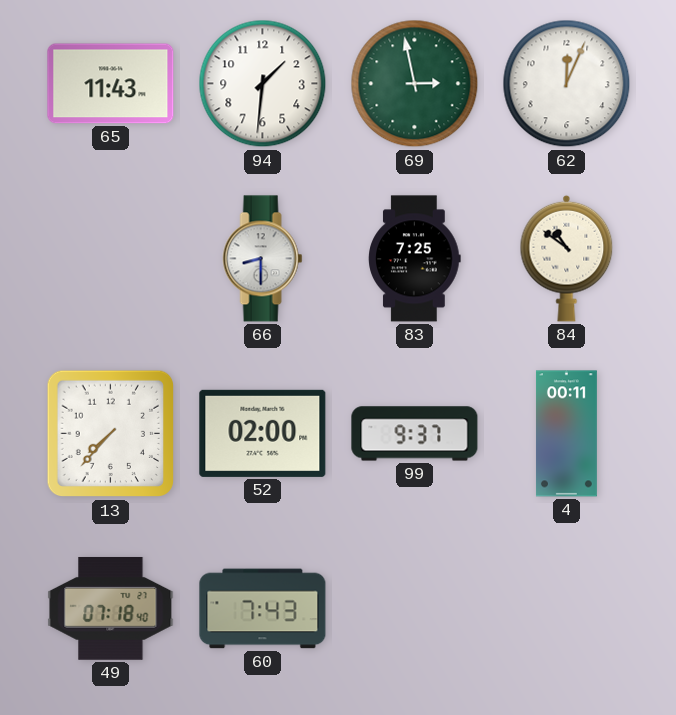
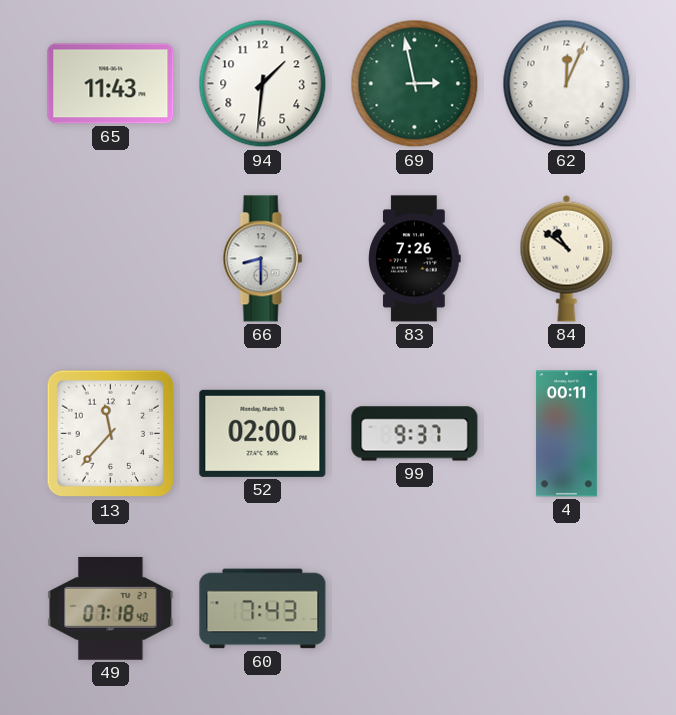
83: 7:25 -> 7:26 (415, 259)
13: 7:37 -> 11:37 (111, 434)
